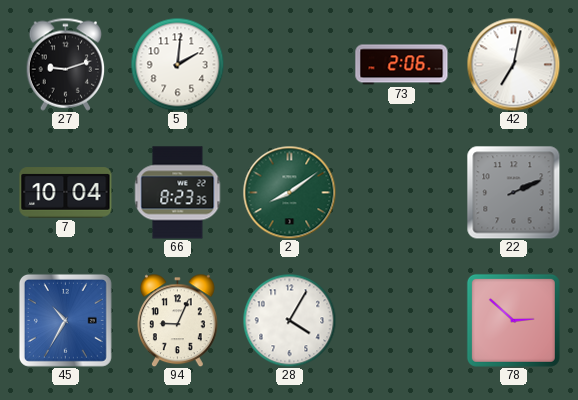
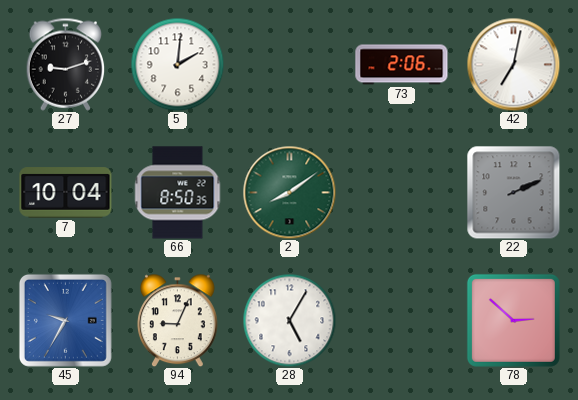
66: 8:23 -> 8:50 (178, 193)
45: 10:35 -> 9:35 (65, 320)
28: 4:05 -> 5:05 (289, 320)
